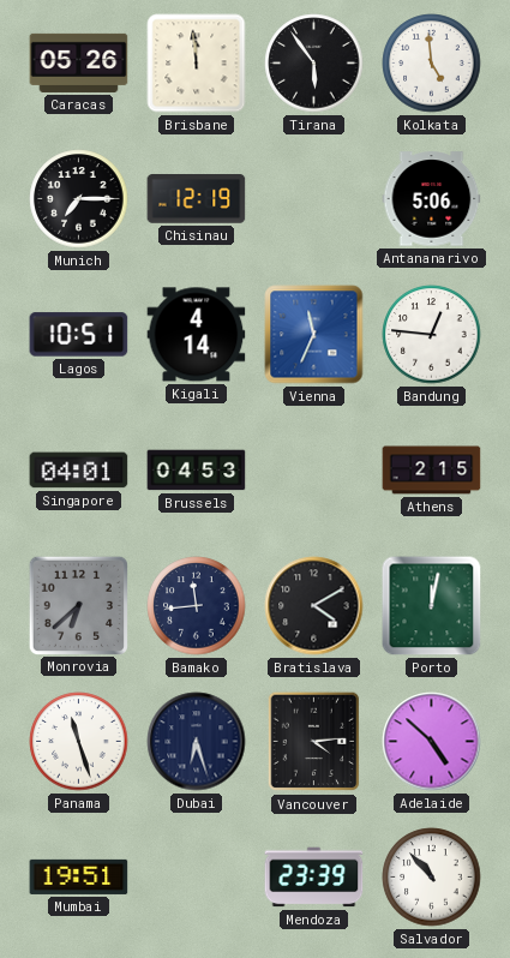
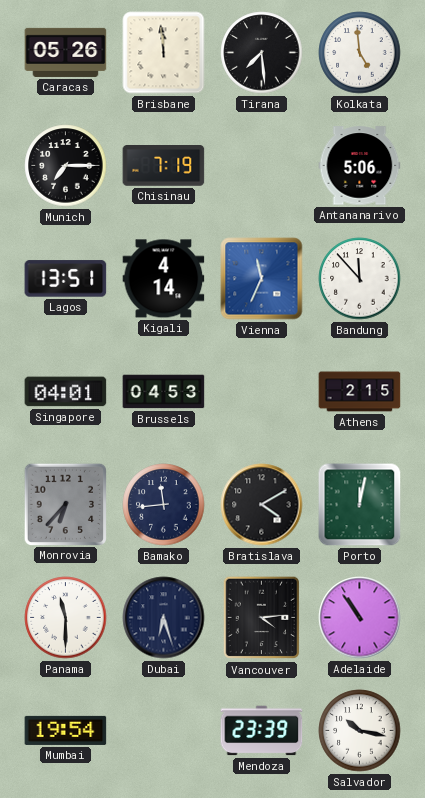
Tirana: 5:54 -> 7:29 (262, 53)
Chisinau: 12:19 -> 7:19 (164, 166)
Lagos: 10:51 -> 13:51 (66, 279)
Bandung: 12:46 -> 11:53 (360, 279)
Monrovia: 6:38 -> 6:37 (65, 504)
Panama: 11:27 -> 11:30 (66, 618)
Adelaide: 4:52 -> 10:54 (360, 618)
Mumbai: 19:51 -> 19:54 (66, 730)
Salvador: 10:53 -> 10:17 (360, 731)
